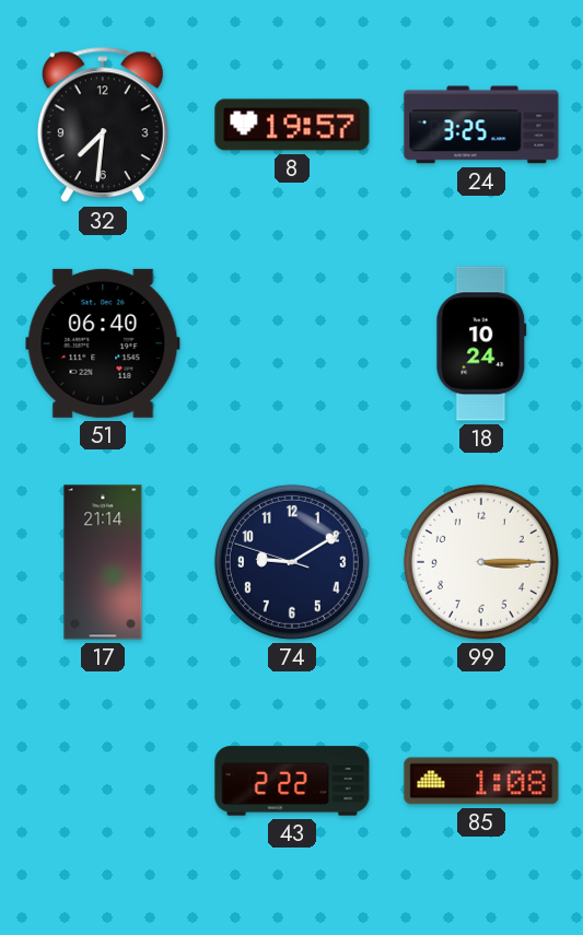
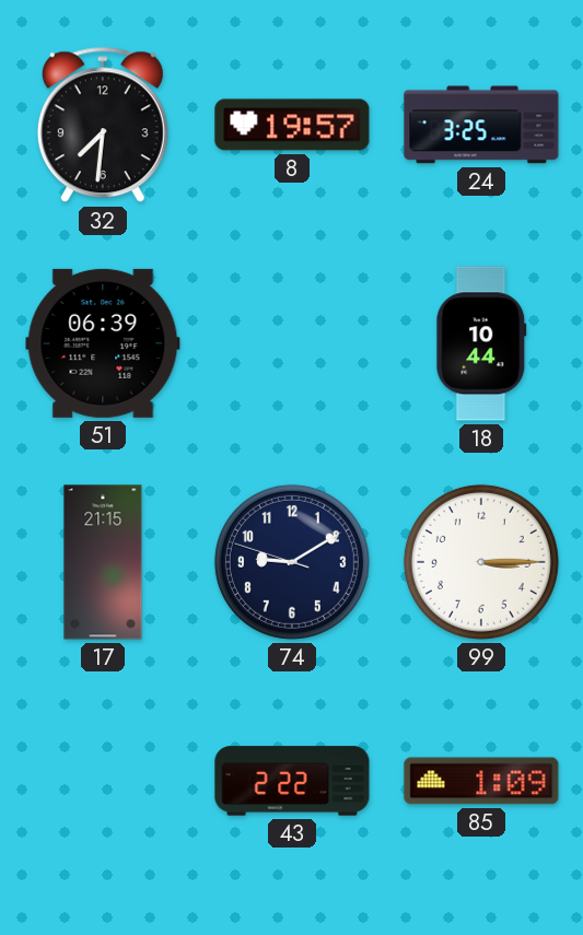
51: 06:40 -> 06:39 (103, 343)
18: 10:24 -> 10:44 (481, 343)
17: 21:14 -> 21:15 (103, 562)
85: 1:08 -> 1:09 (481, 781)
